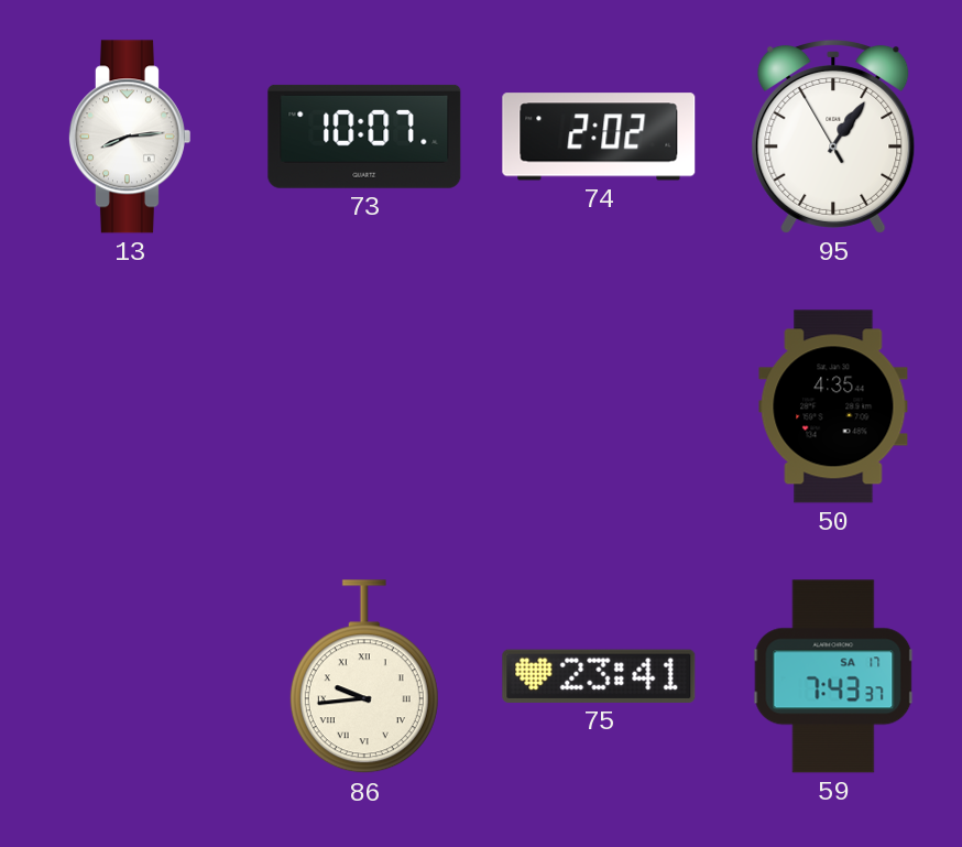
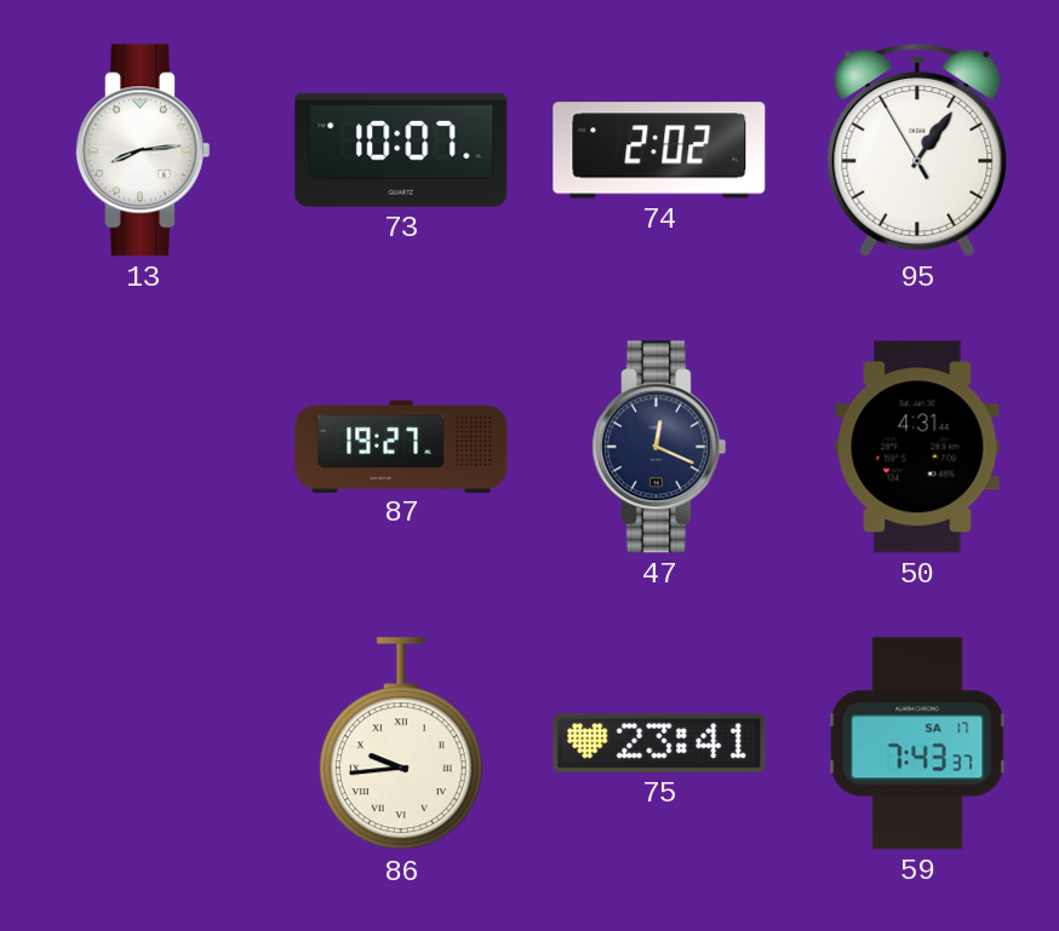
87: none -> 19:27 (401, 446)
47: none -> 12:19 (658, 447)
50: 4:35 -> 4:31 (917, 447)
